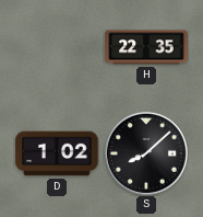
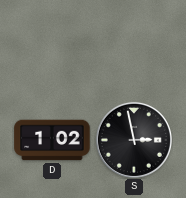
H: 22:35 -> none (146, 47)
S: 8:08 -> 2:58 (134, 140)
